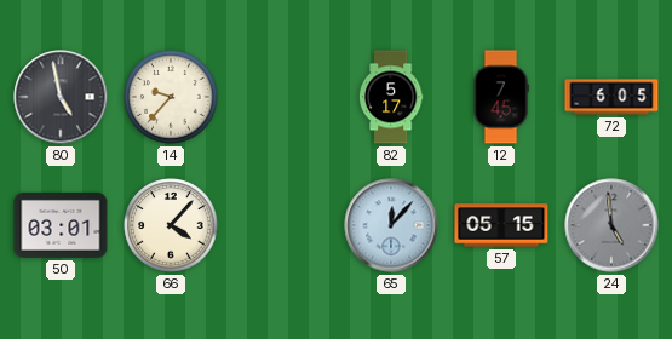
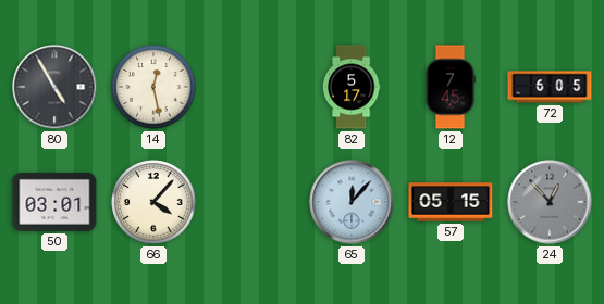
80: 4:58 -> 4:55 (54, 87)
14: 9:37 -> 12:28 (153, 87)
24: 4:59 -> 12:53 (550, 202)
